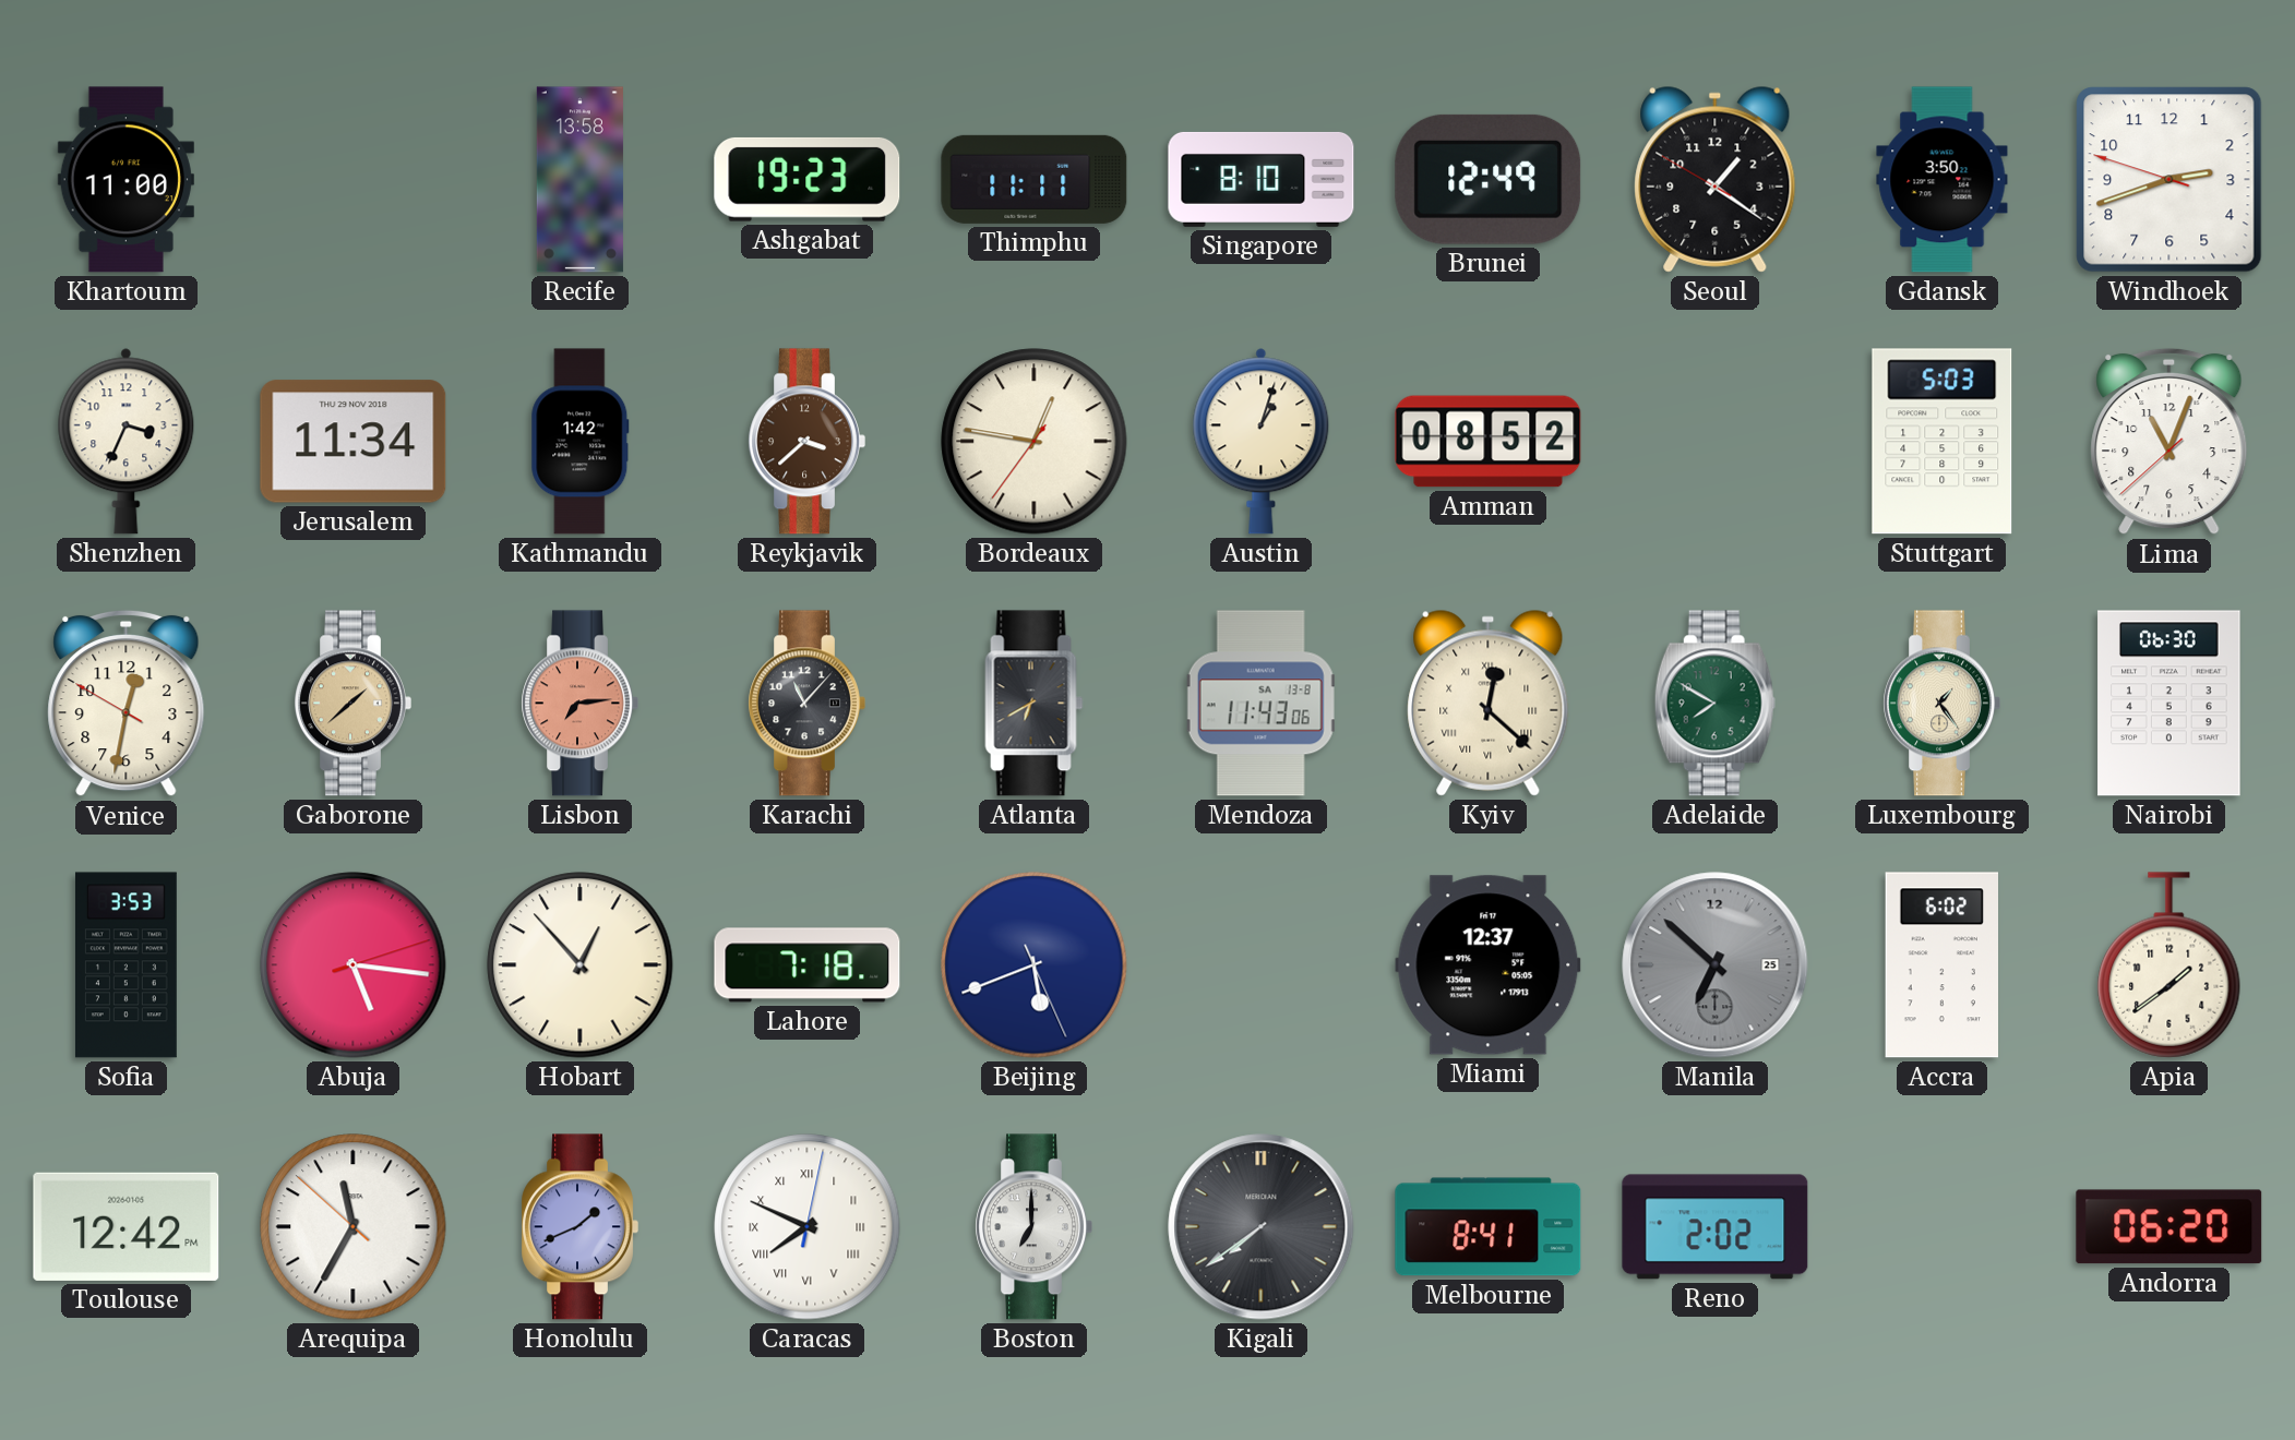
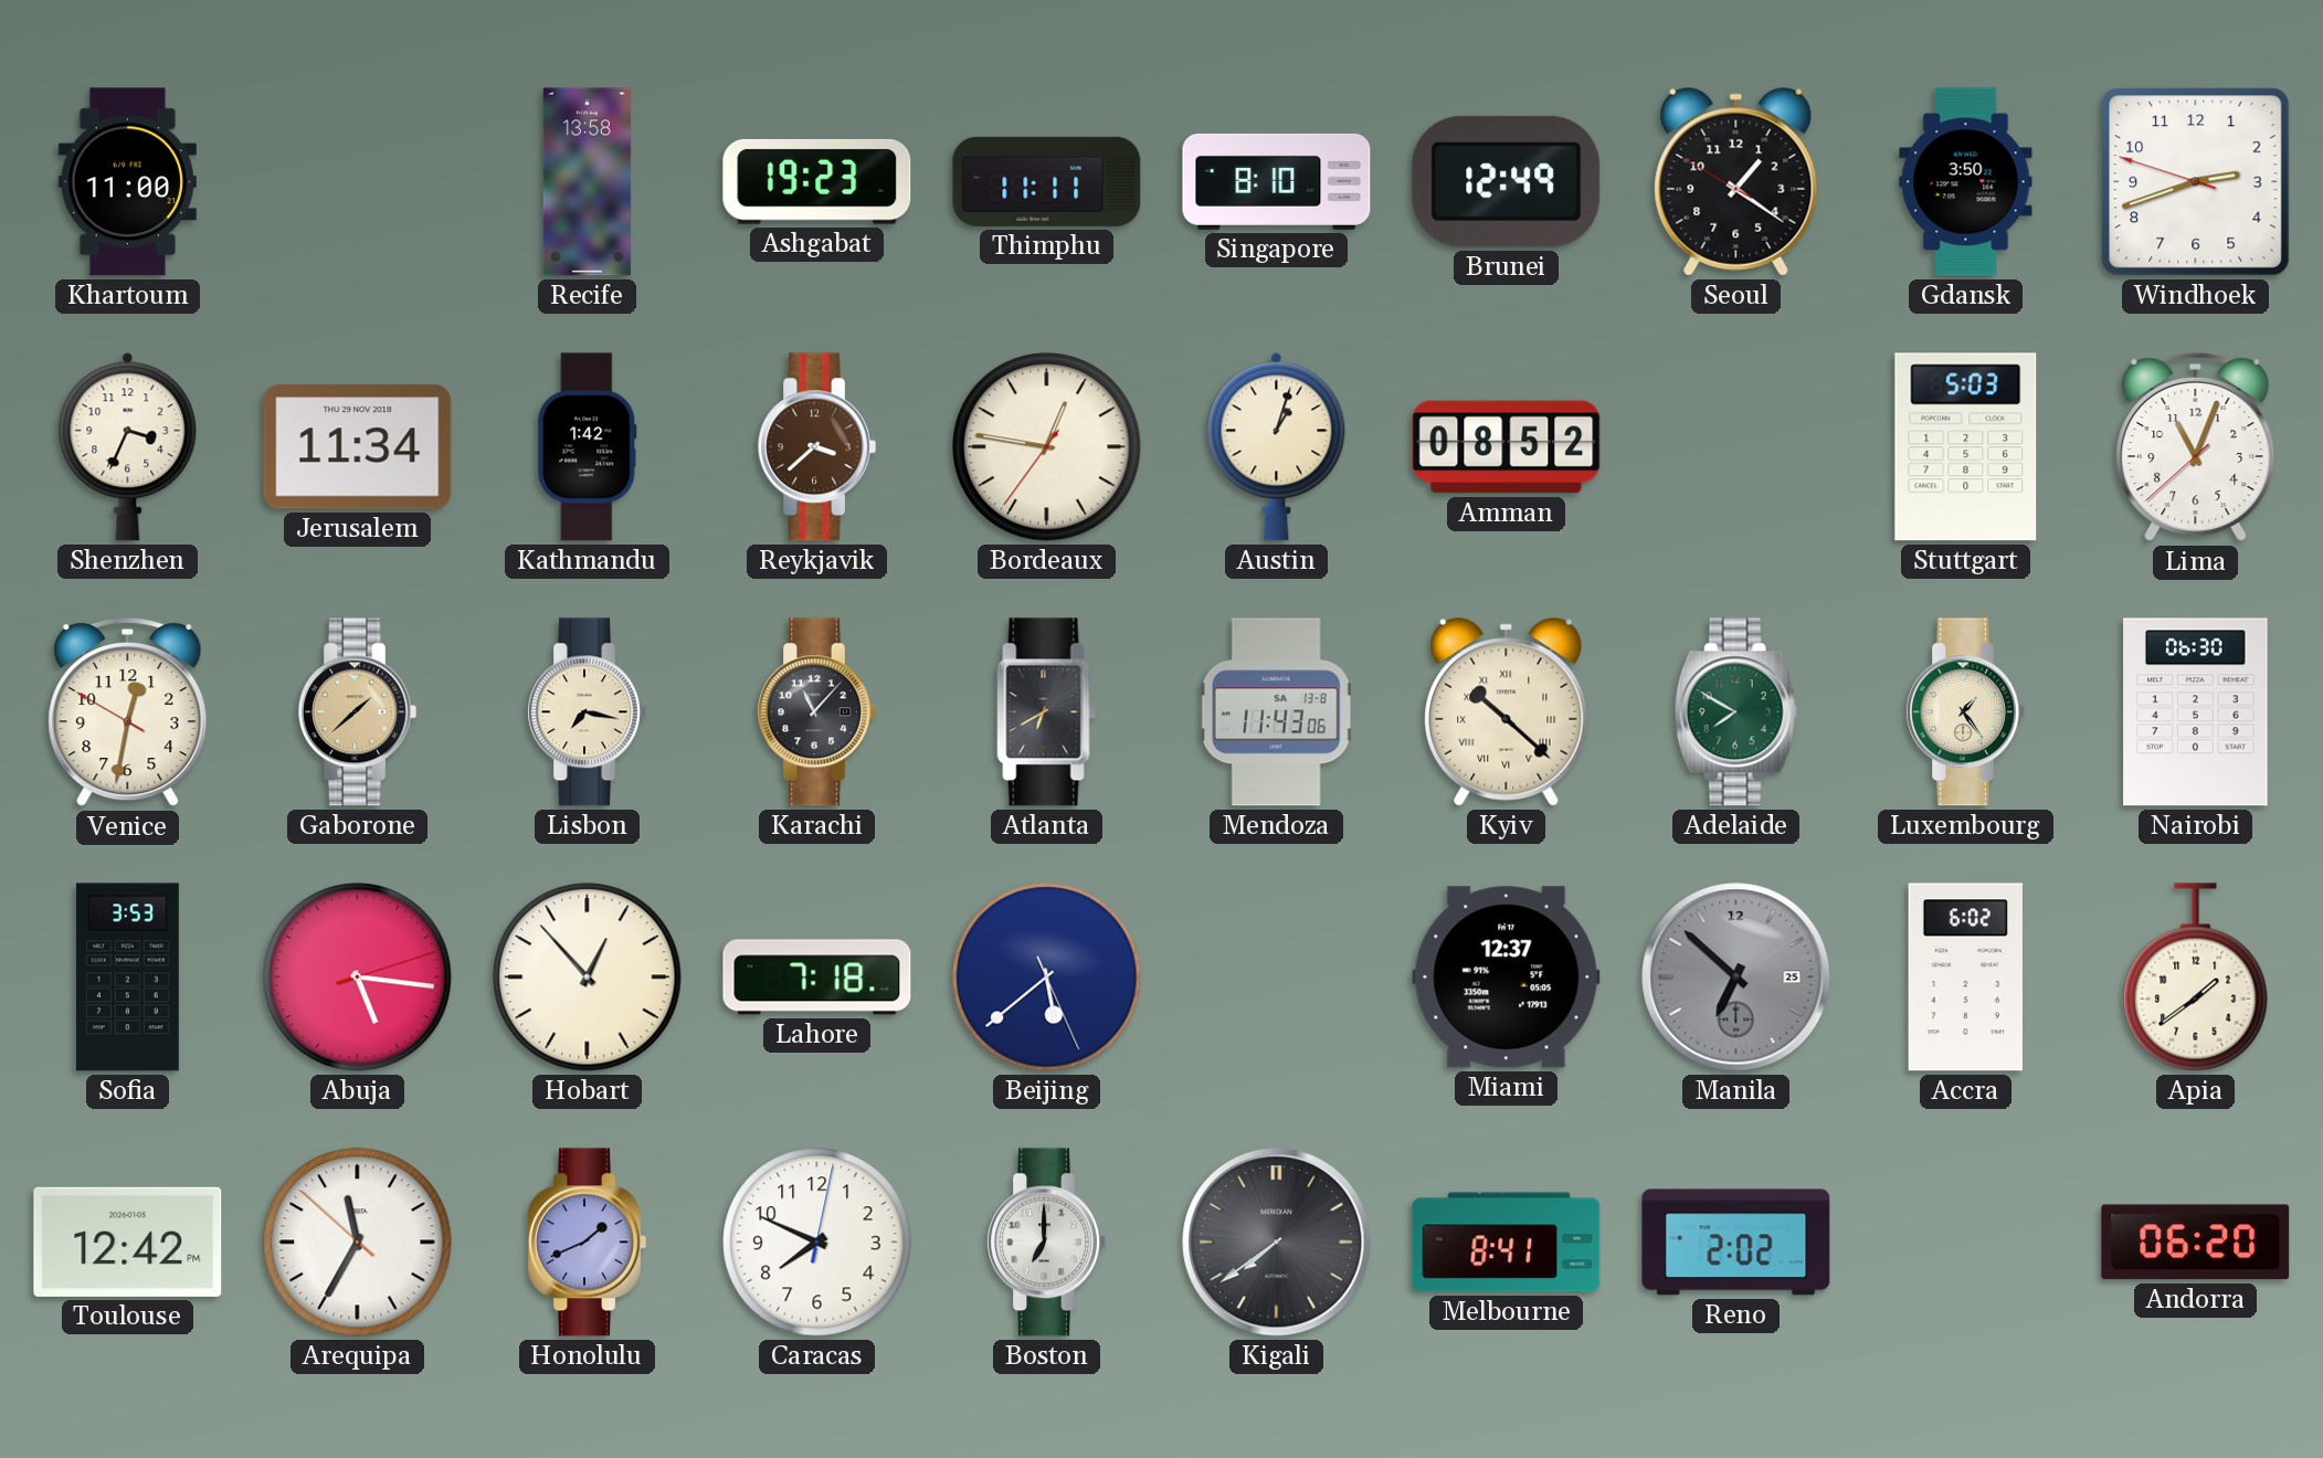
Lisbon: 7:14 -> 7:17 (587, 712)
Lisbon dial: salmon -> cream (587, 712)
Kyiv: 12:22 -> 10:22 (1507, 711)
Beijing: 5:41 -> 5:38 (1047, 978)
Caracas numerals: Roman -> Arabic (817, 1243)
